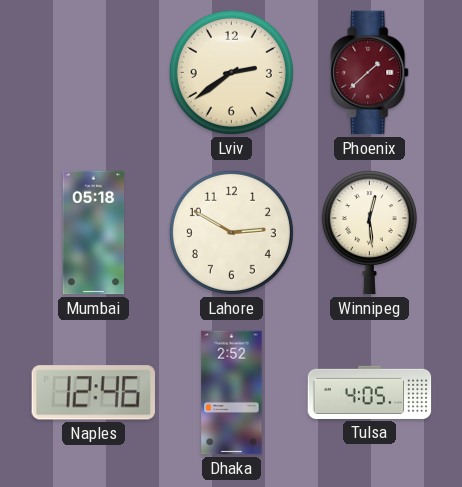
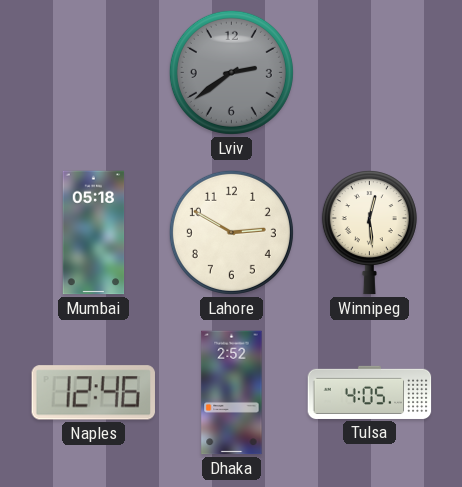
Lviv dial: cream -> grey (231, 72)
Phoenix: 1:38 -> none (370, 73)
